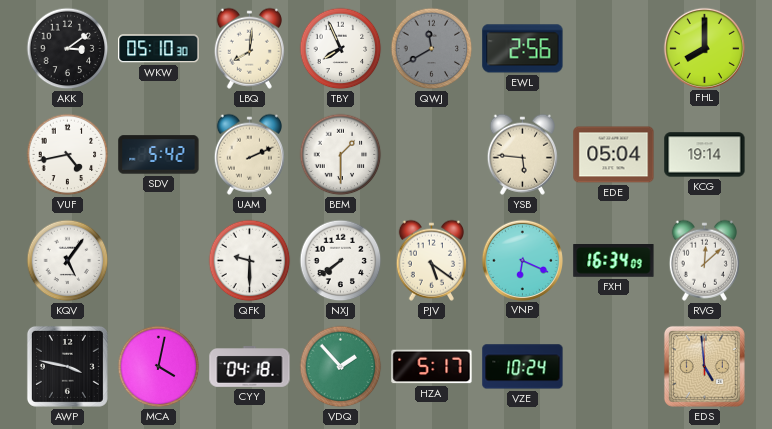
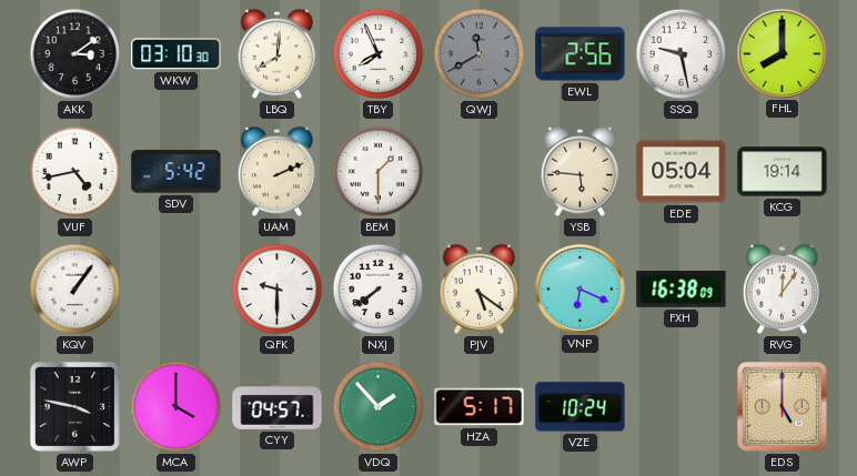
WKW: 05:10 -> 03:10 (177, 54)
SSQ: none -> 9:28 (682, 54)
KQV: 5:06 -> 1:06 (75, 290)
FXH: 16:34 -> 16:38 (682, 290)
RVG: 12:08 -> 12:06 (782, 288)
MCA: 4:02 -> 4:00 (177, 407)
CYY: 04:18 -> 04:57 (278, 407)
EDS: 4:59 -> 5:00 (782, 406)
